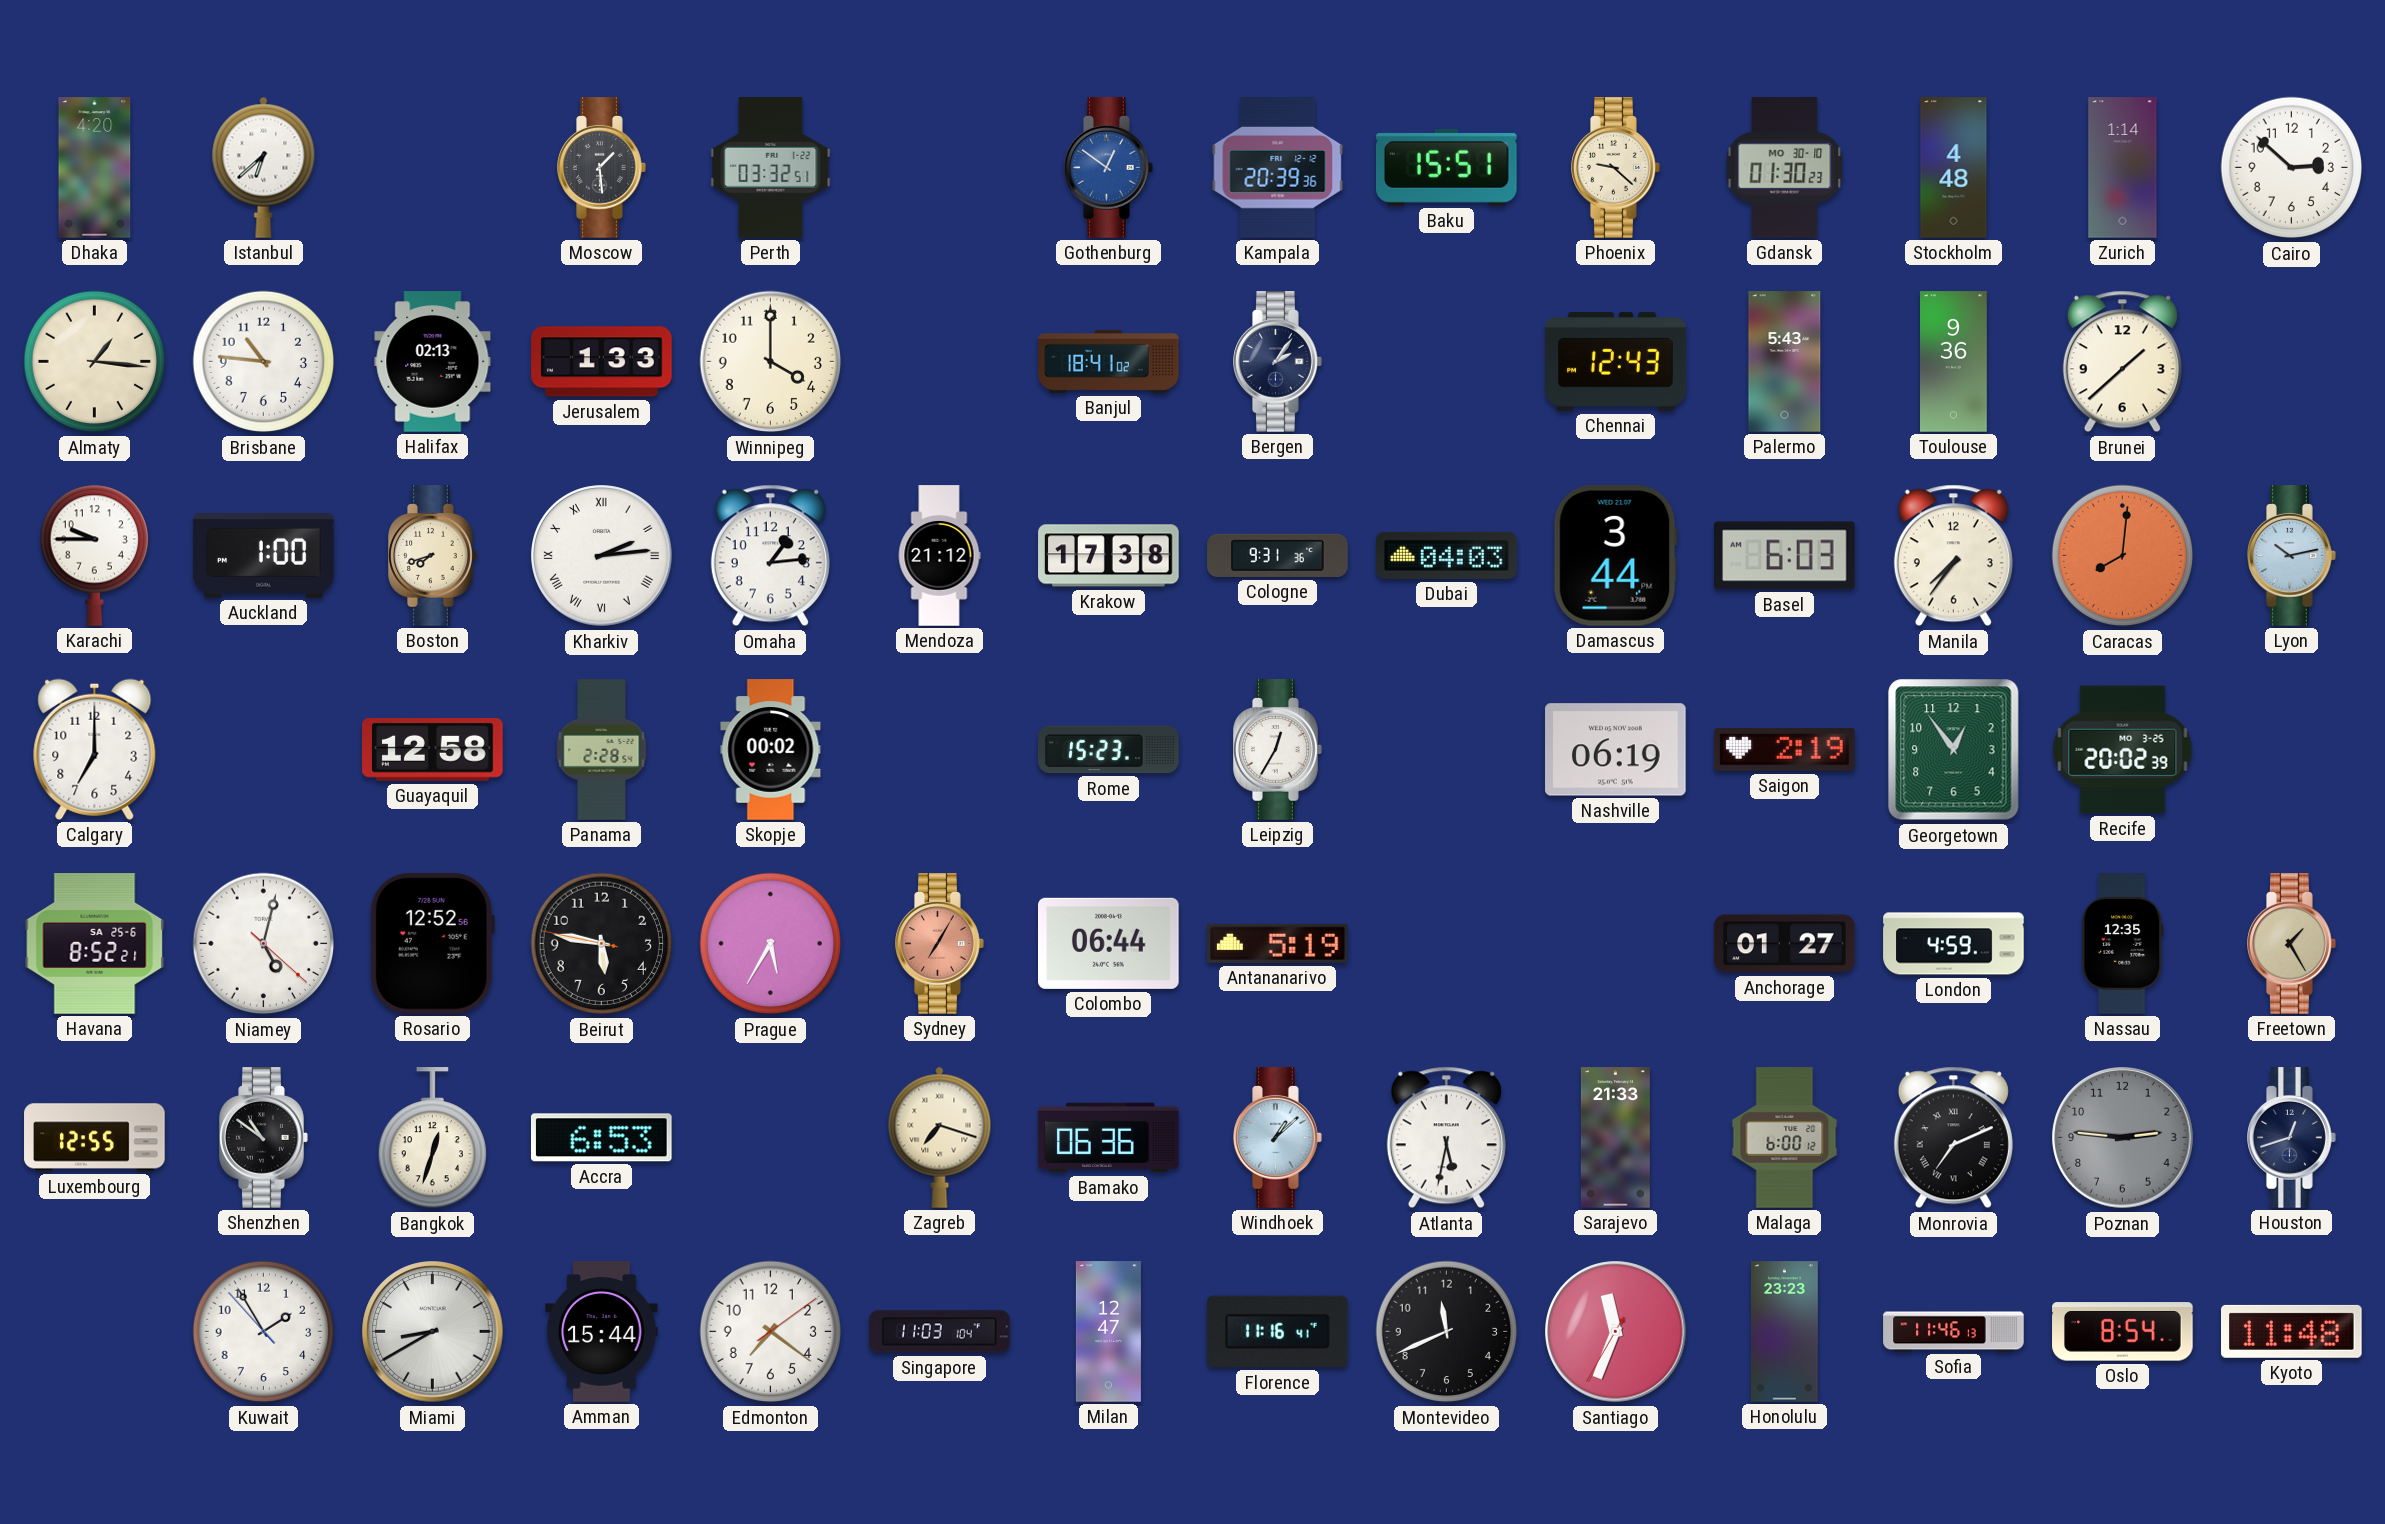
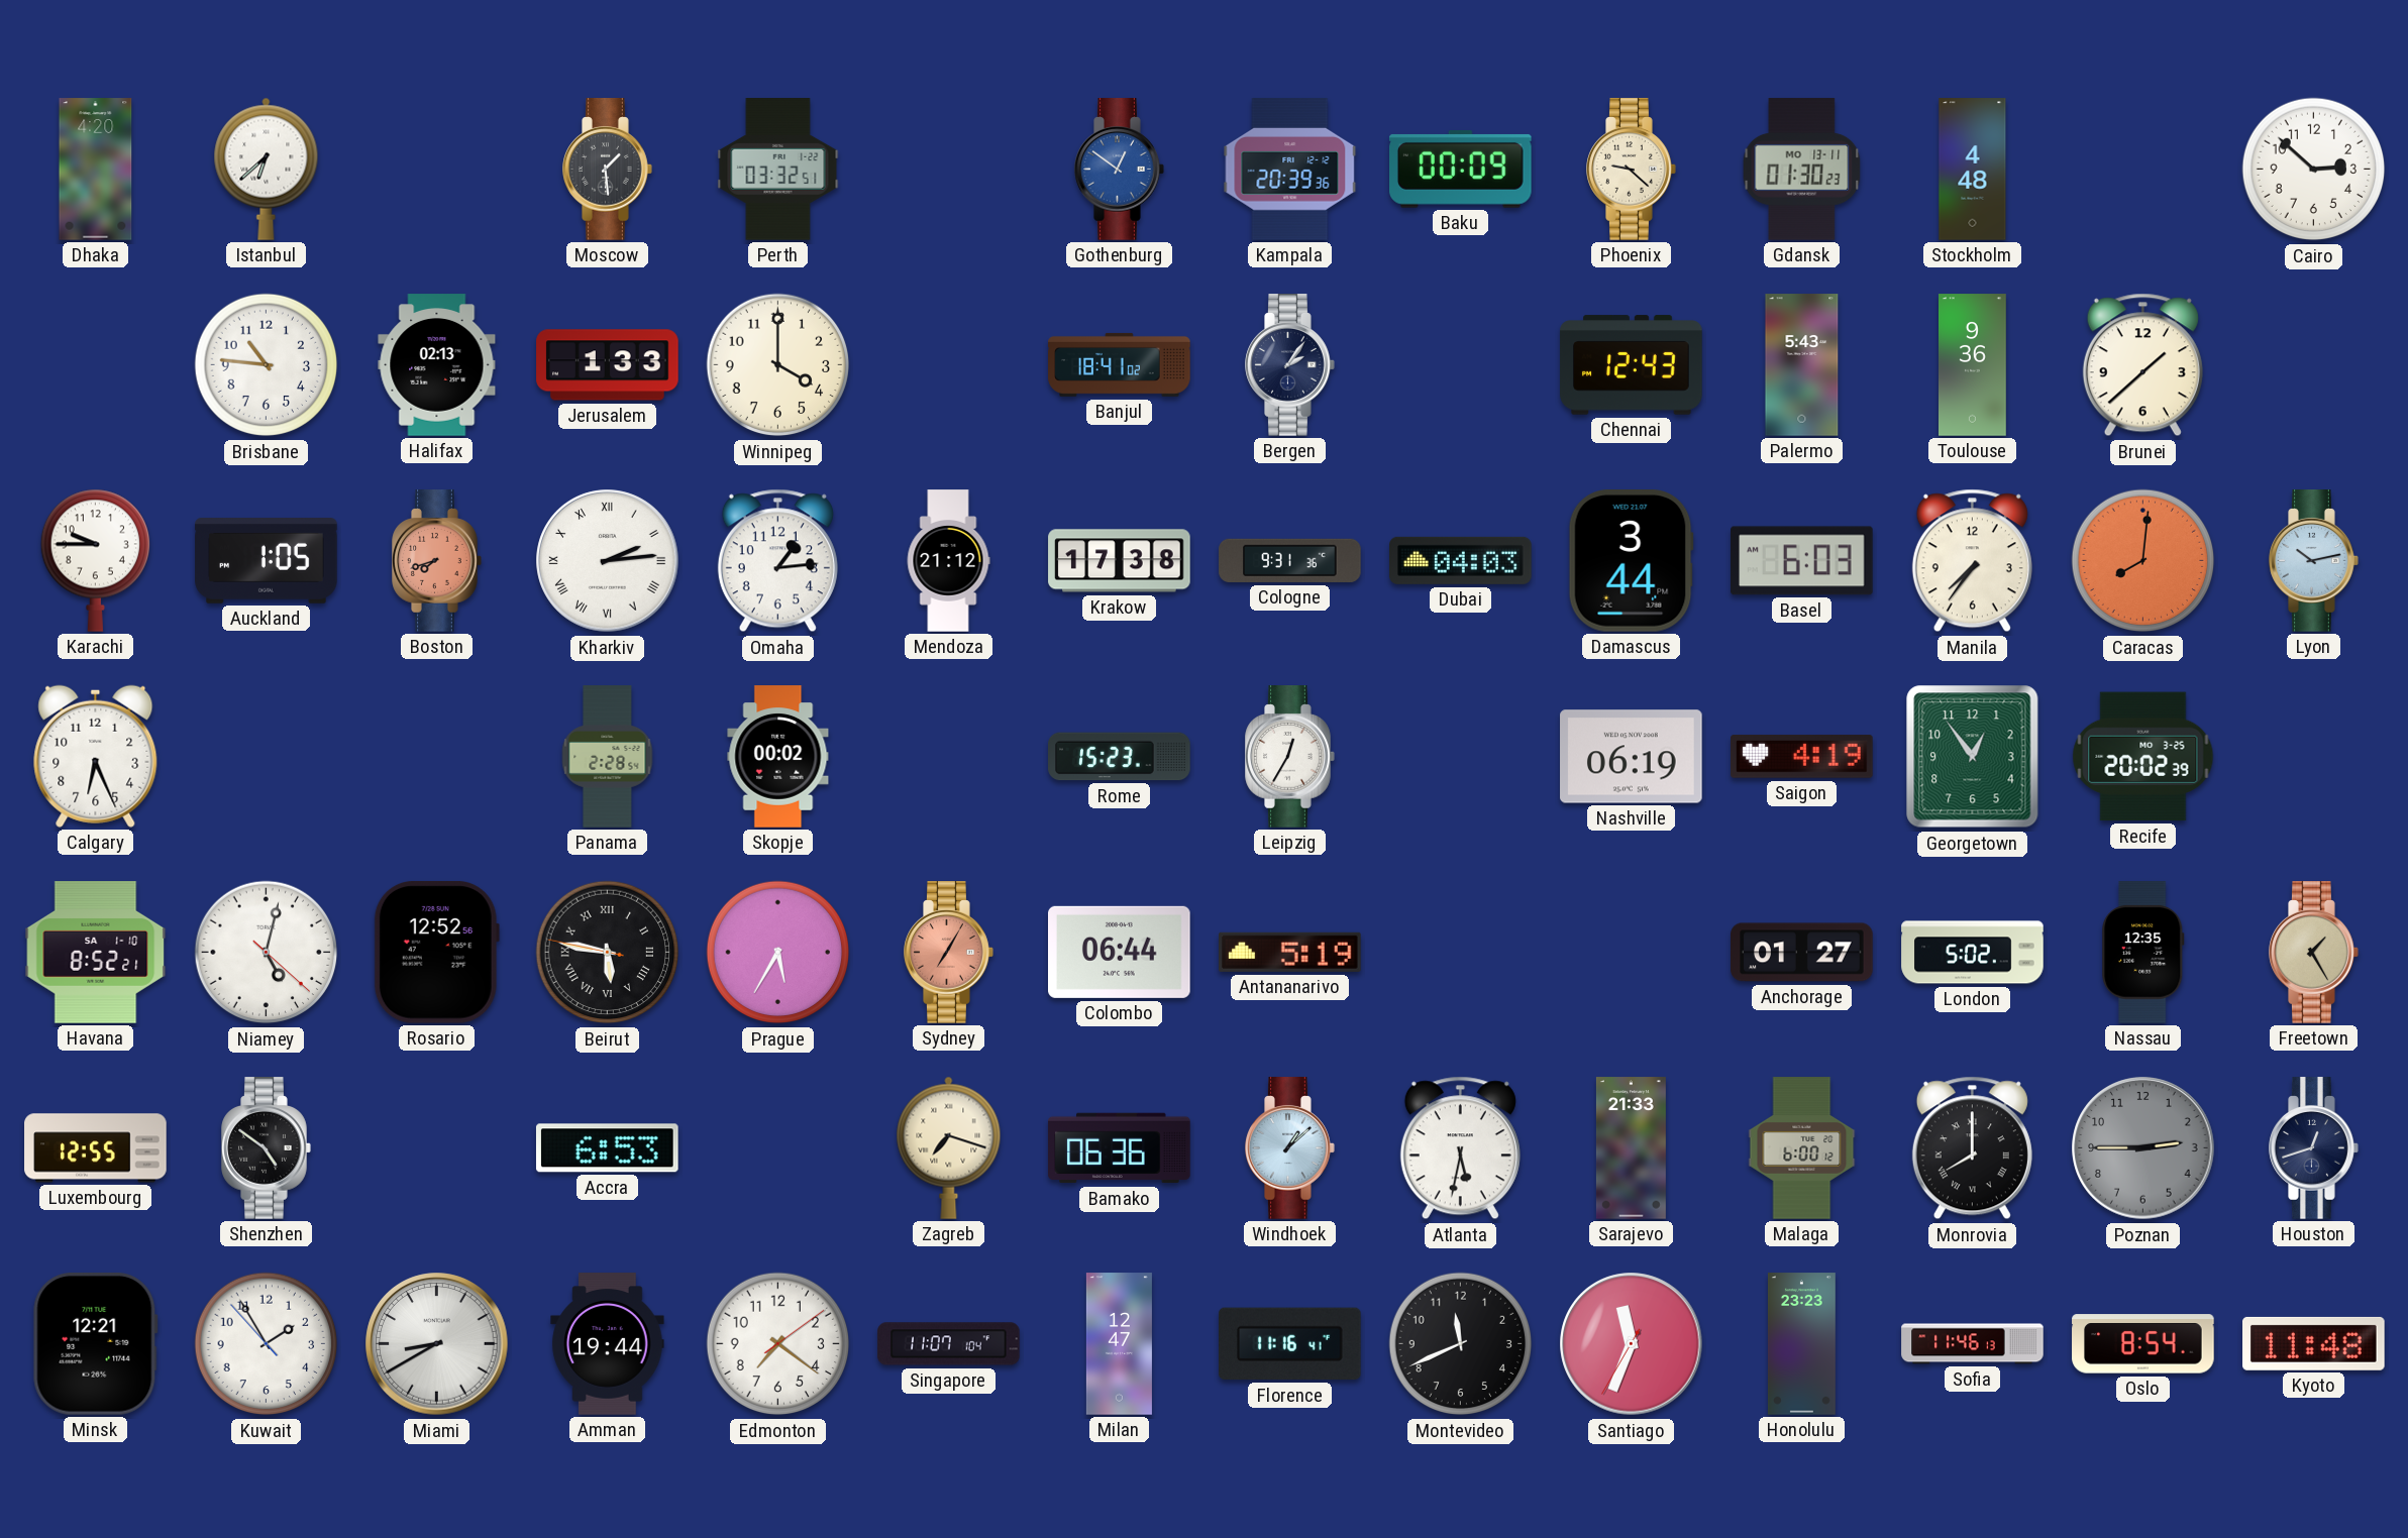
Baku: 15:51 -> 00:09 (1461, 170)
Gdansk date: MO 30-10 -> MO 13-11 (1802, 170)
Zurich: 1:14 -> none (2123, 168)
Almaty: 1:16 -> none (95, 362)
Auckland: 1:00 -> 1:05 (267, 561)
Boston dial: cream -> salmon (437, 561)
Calgary: 7:00 -> 6:26 (96, 756)
Guayaquil: 12:58 -> none (433, 750)
Saigon: 2:19 -> 4:19 (1802, 757)
Havana date: SA 25-6 -> SA 1-10 (96, 953)
Beirut numerals: Arabic -> Roman (608, 953)
London: 4:59 -> 5:02 (1973, 953)
Shenzhen: 10:51 -> 4:51 (267, 1148)
Bangkok: 12:33 -> none (432, 1138)
Monrovia: 7:11 -> 8:00 (1972, 1148)
Poznan: 2:46 -> 2:45 (2143, 1148)
Minsk: none -> 12:21 (95, 1344)
Amman: 15:44 -> 19:44 (608, 1344)
Singapore: 11:03 -> 11:07 (949, 1344)
